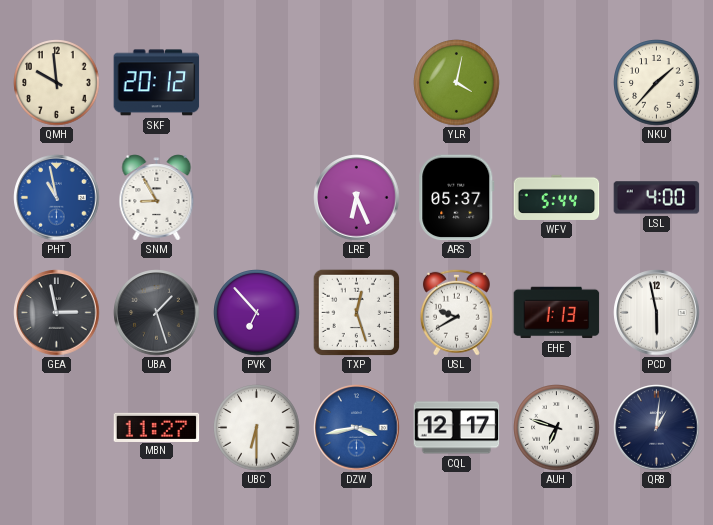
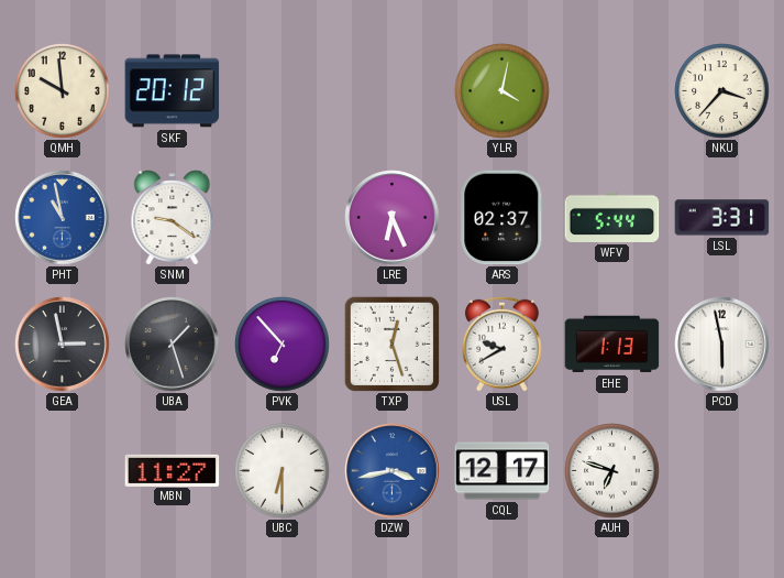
NKU: 1:37 -> 3:37 (722, 91)
SNM: 8:55 -> 9:21 (173, 218)
ARS: 05:37 -> 02:37 (503, 218)
LSL: 4:00 -> 3:31 (722, 218)
QRB: 1:01 -> none (657, 428)
